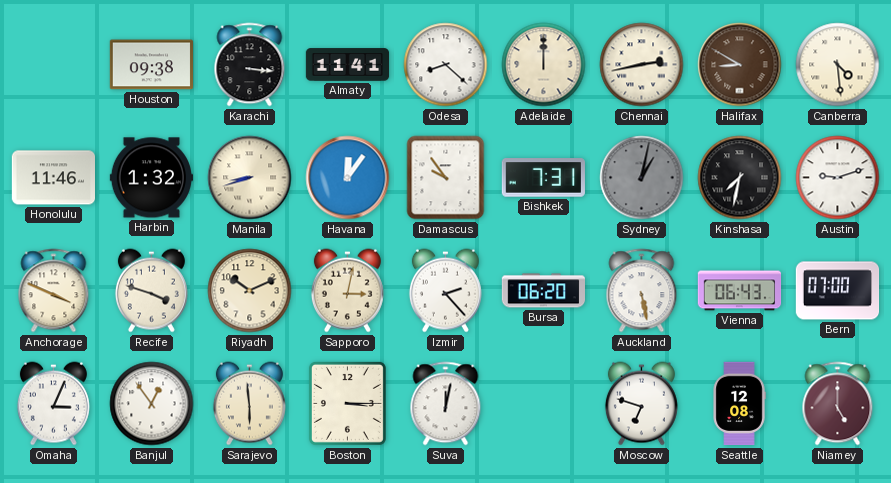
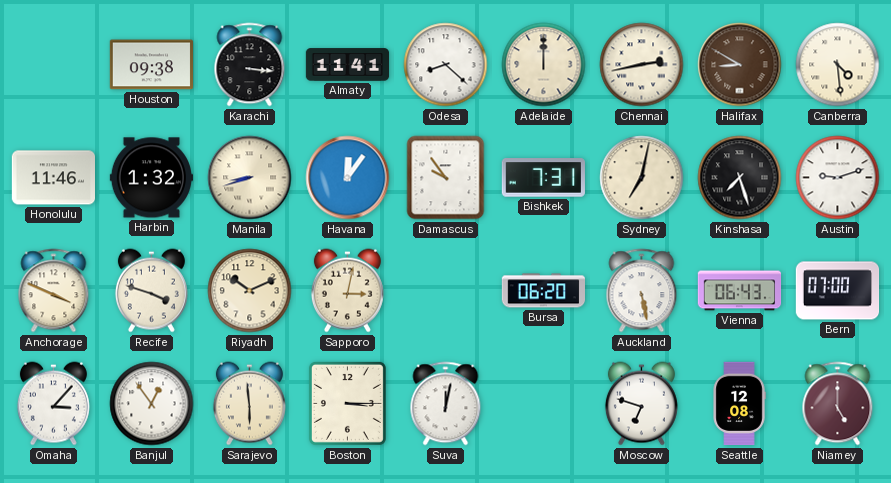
Sydney: 1:02 -> 7:02 (642, 178)
Sydney dial: grey -> cream (642, 178)
Kinshasa: 7:32 -> 7:27 (740, 178)
Izmir: 2:23 -> none (445, 291)
Omaha: 3:04 -> 3:07 (53, 404)
